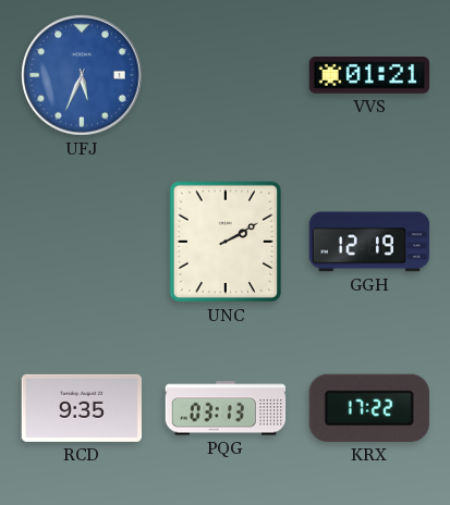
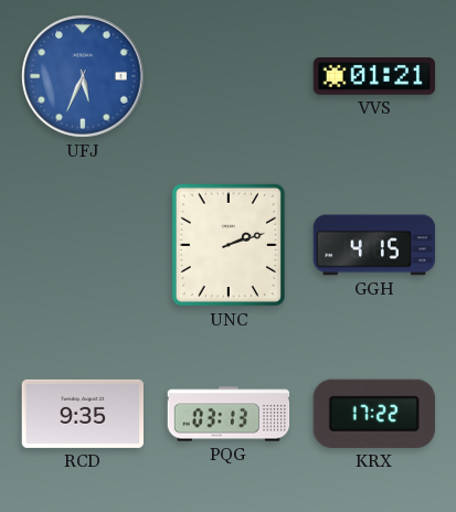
UNC: 2:10 -> 2:12 (227, 245)
GGH: 12:19 -> 4:15 (374, 245)
